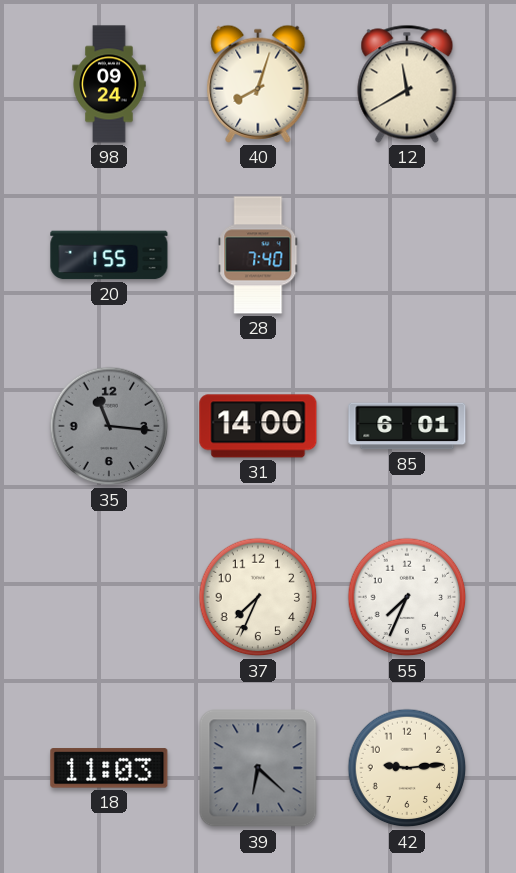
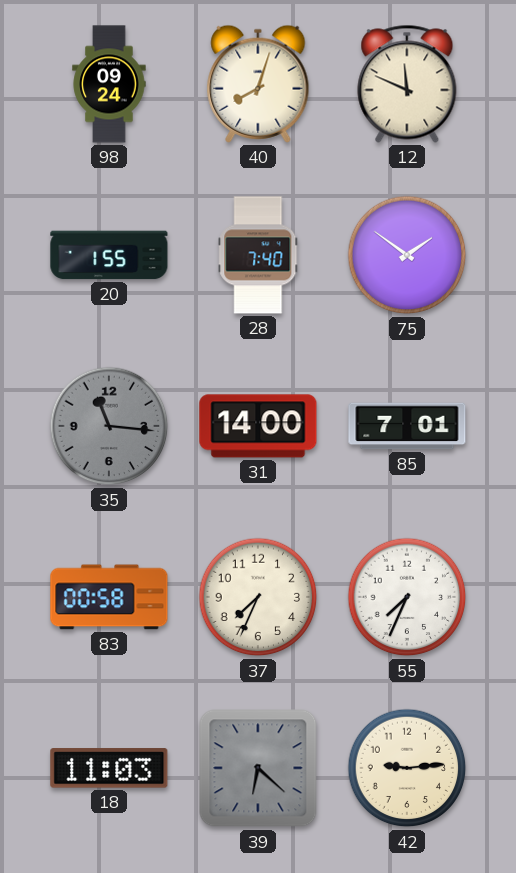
12: 11:40 -> 11:49 (407, 84)
75: none -> 1:51 (407, 255)
85: 6:01 -> 7:01 (407, 426)
83: none -> 00:58 (109, 597)
